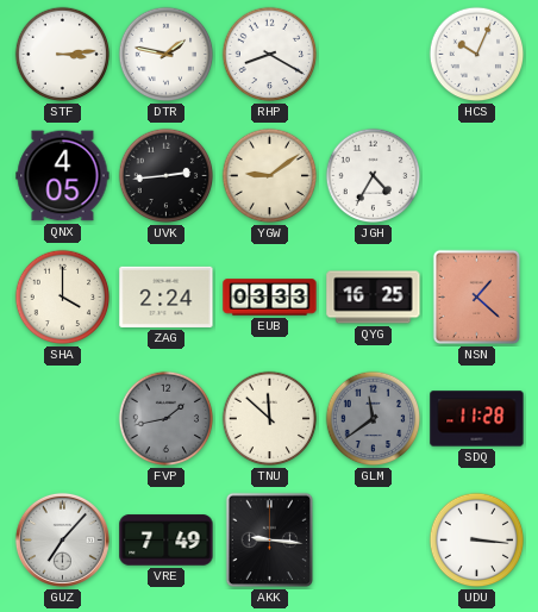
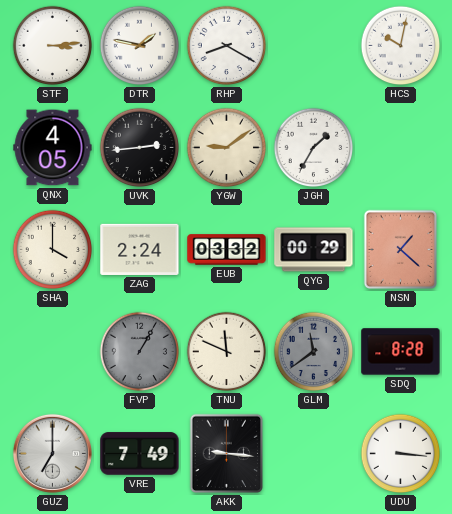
HCS: 10:04 -> 10:02 (401, 46)
JGH: 4:35 -> 1:35 (314, 148)
EUB: 03:33 -> 03:32 (227, 250)
QYG: 16:25 -> 00:29 (314, 250)
FVP: 1:43 -> 1:05 (140, 352)
TNU: 11:52 -> 11:49 (227, 352)
SDQ: 11:28 -> 8:28 (401, 352)
GUZ: 7:07 -> 7:00 (52, 453)
